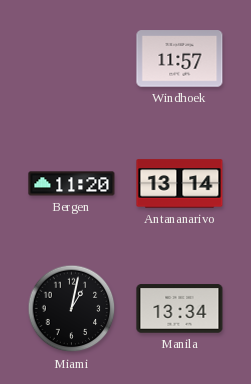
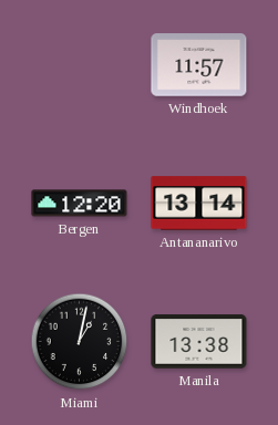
Bergen: 11:20 -> 12:20 (80, 204)
Manila: 13:34 -> 13:38 (199, 342)
